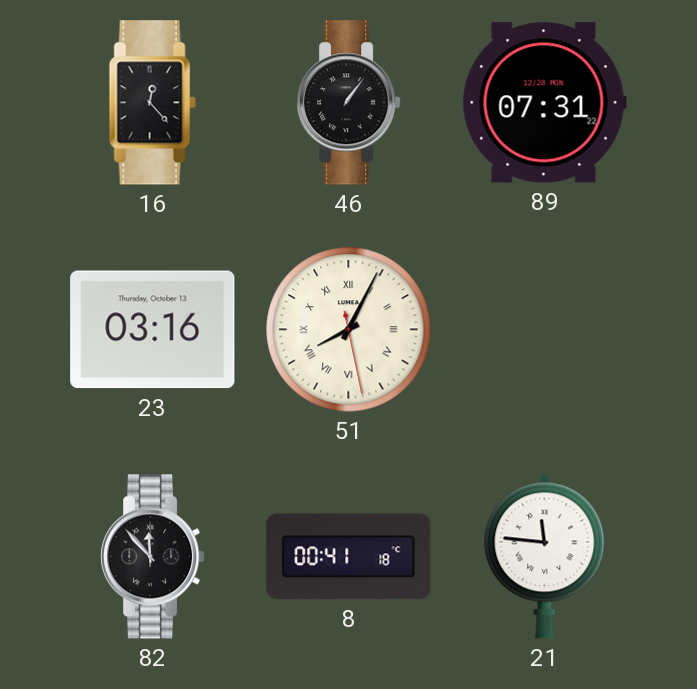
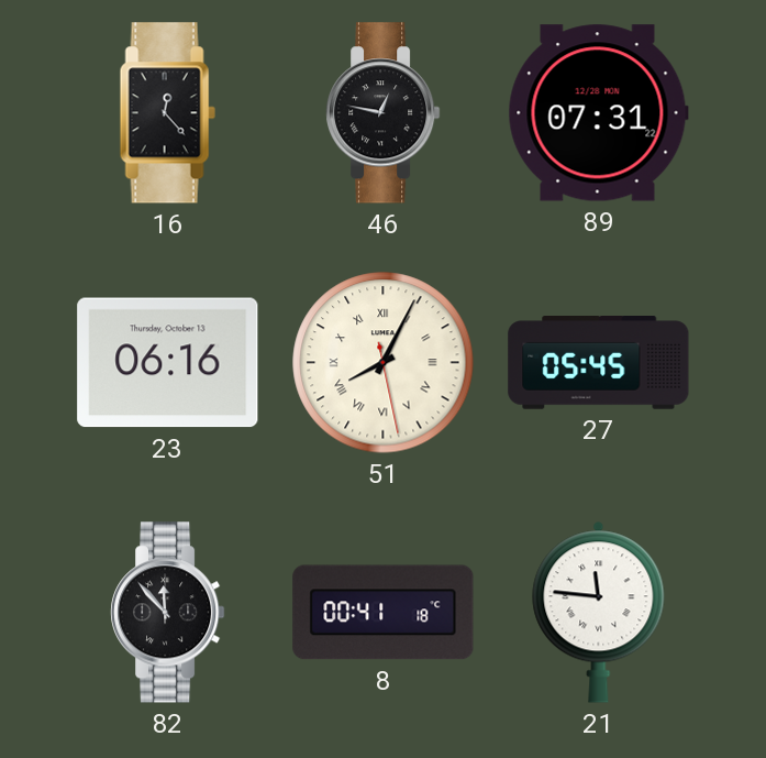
46: 1:06 -> 12:47 (384, 113)
23: 03:16 -> 06:16 (168, 363)
27: none -> 05:45 (599, 363)
